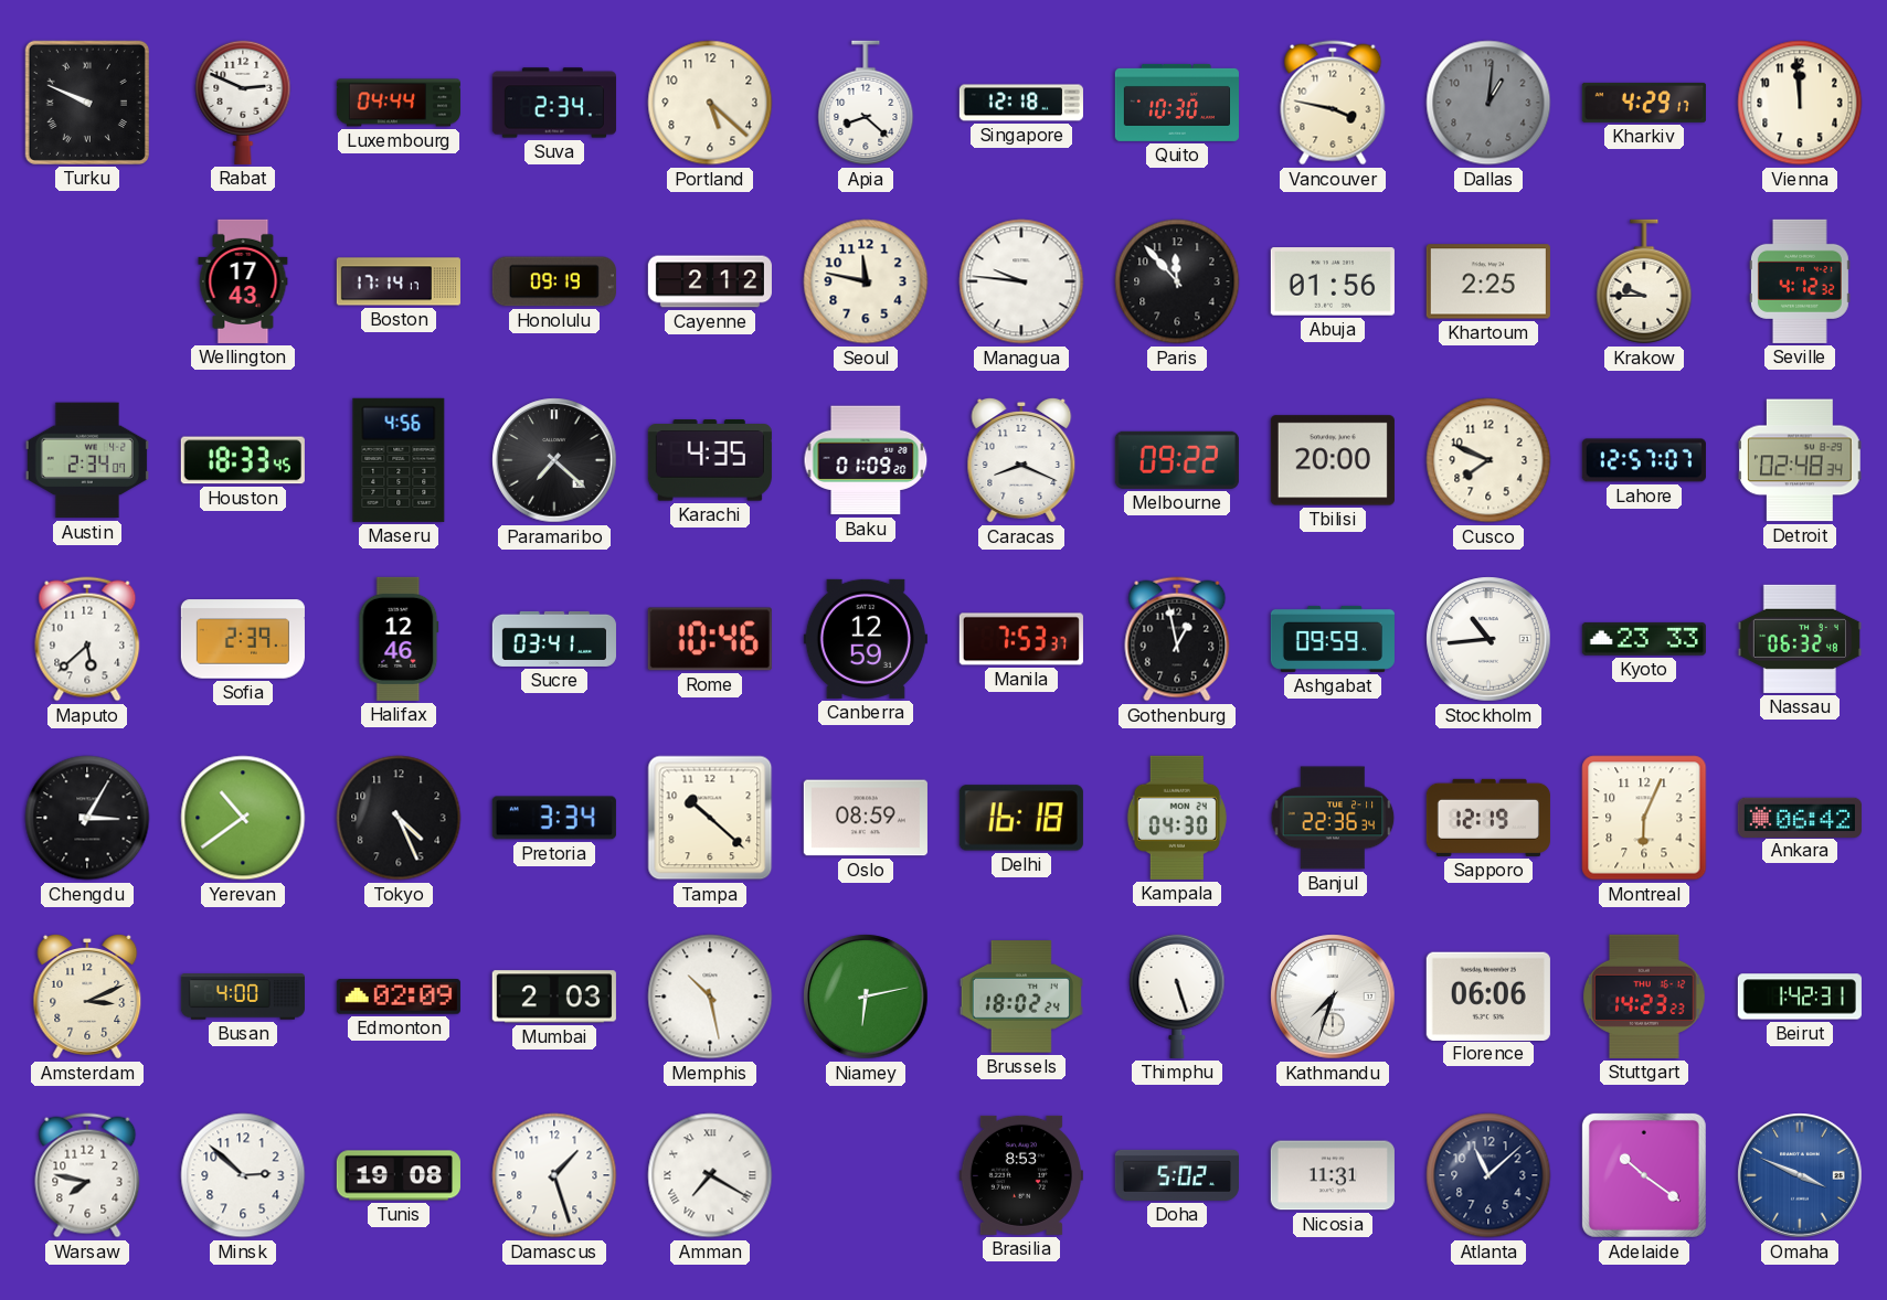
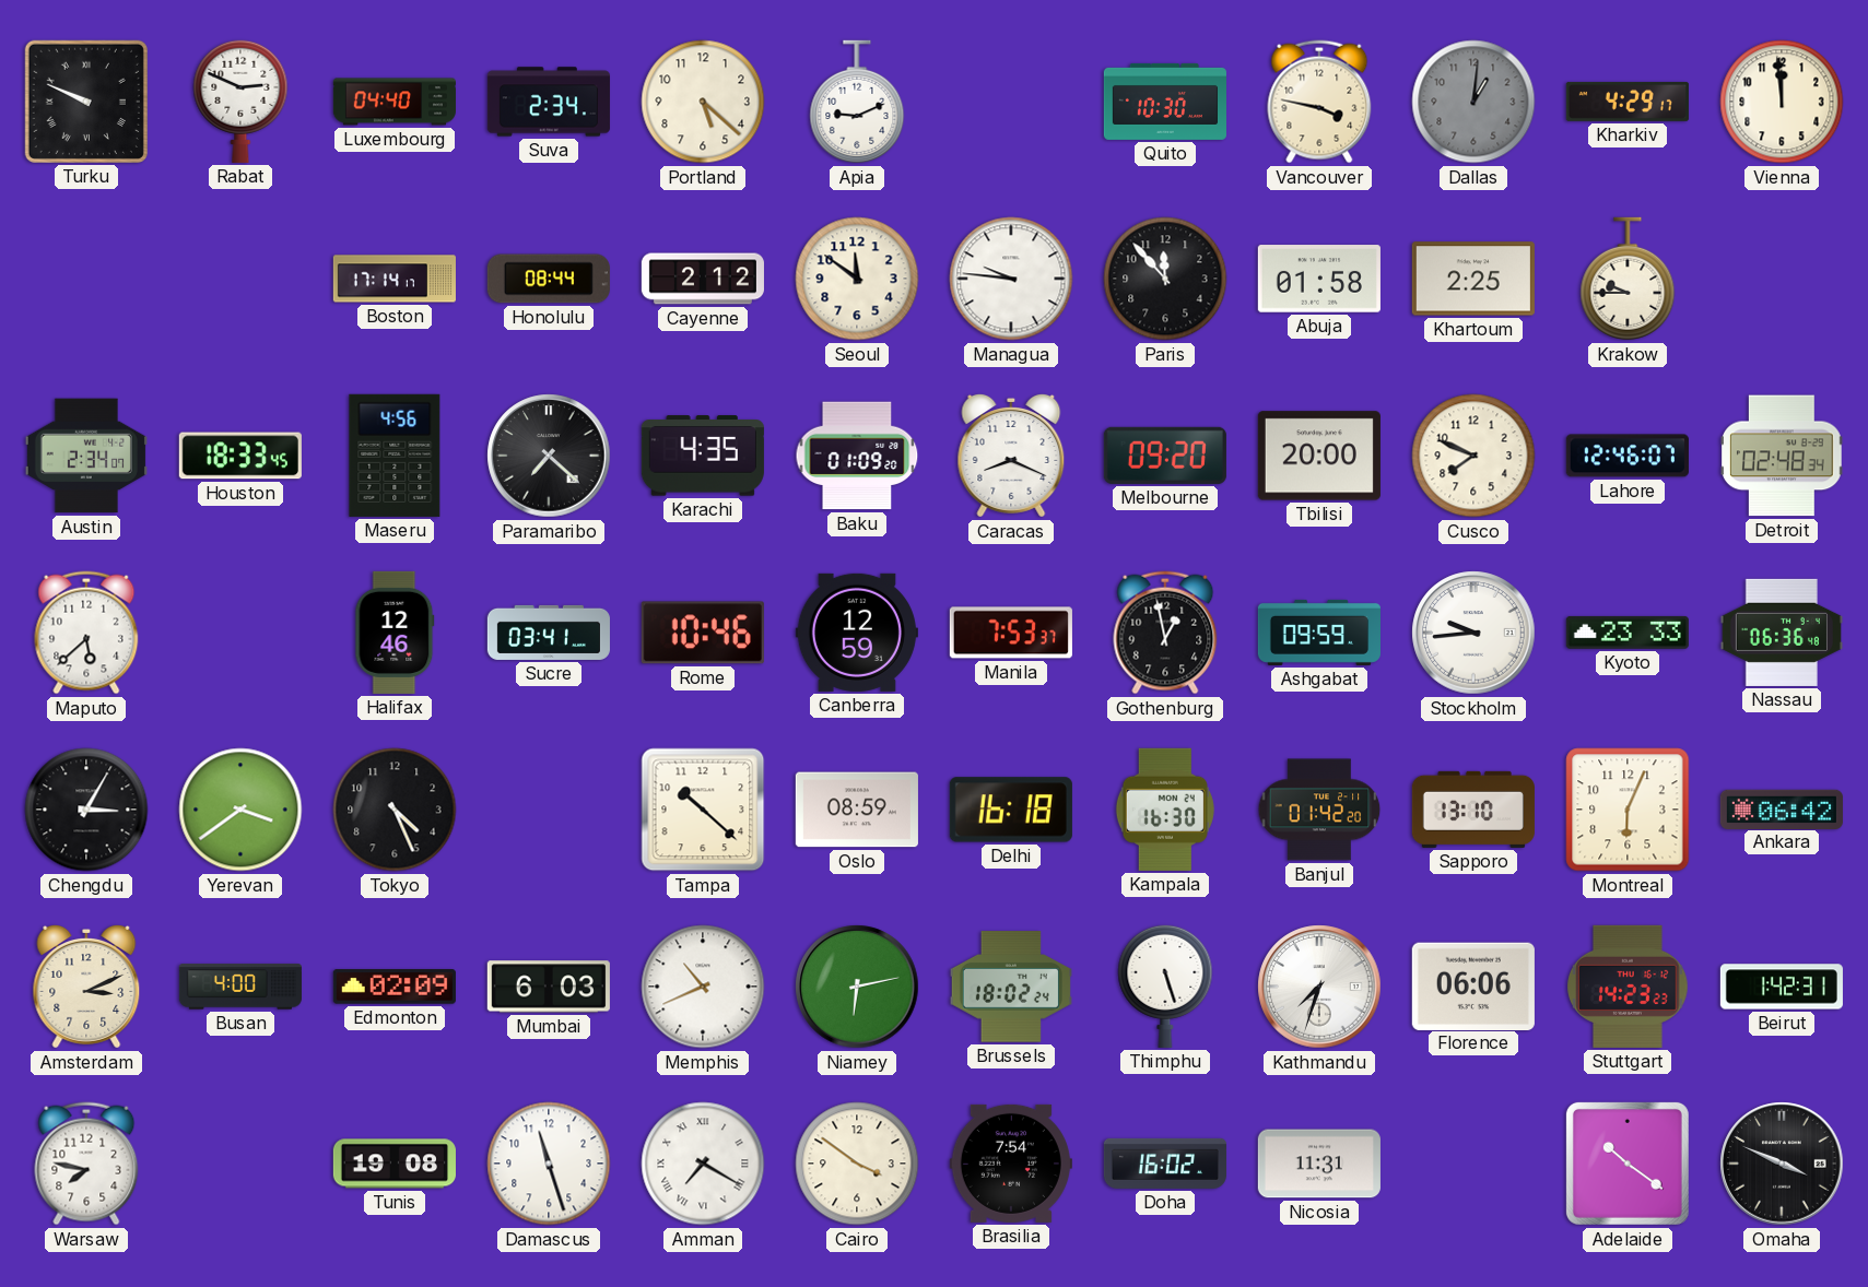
Luxembourg: 04:44 -> 04:40 (395, 102)
Apia: 8:22 -> 9:11 (857, 102)
Singapore: 12:18 -> none (1021, 103)
Wellington: 17:43 -> none (243, 281)
Honolulu: 09:19 -> 08:44 (549, 279)
Seoul: 11:47 -> 11:51 (857, 279)
Abuja: 01:56 -> 01:58 (1319, 279)
Seville: 4:12 -> none (1800, 281)
Melbourne: 09:22 -> 09:20 (1165, 456)
Lahore: 12:57 -> 12:46 (1628, 456)
Sofia: 2:39 -> none (243, 639)
Stockholm: 10:44 -> 9:44 (1473, 633)
Nassau: 06:32 -> 06:36 (1782, 633)
Yerevan: 10:39 -> 3:39 (240, 810)
Pretoria: 3:34 -> none (554, 818)
Kampala: 04:30 -> 16:30 (1165, 810)
Banjul: 22:36 -> 01:42 (1319, 810)
Sapporo: 12:19 -> 13:10 (1473, 810)
Mumbai: 2:03 -> 6:03 (549, 987)
Memphis: 10:28 -> 10:41 (703, 987)
Minsk: 2:52 -> none (243, 1175)
Damascus: 1:27 -> 11:27 (549, 1164)
Cairo: none -> 3:51 (857, 1164)
Brasilia: 8:53 -> 7:54 (1011, 1164)
Doha: 5:02 -> 16:02 (1165, 1164)
Atlanta: 11:08 -> none (1488, 1175)
Omaha dial: blue -> black (1782, 1164)
